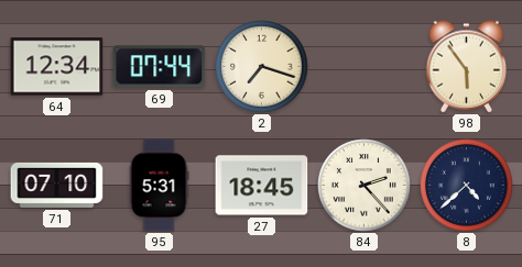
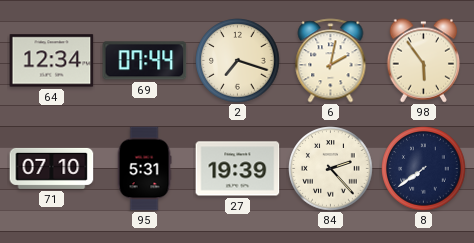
6: none -> 2:02 (331, 61)
27: 18:45 -> 19:39 (238, 169)
8: 4:38 -> 7:39 (424, 169)
